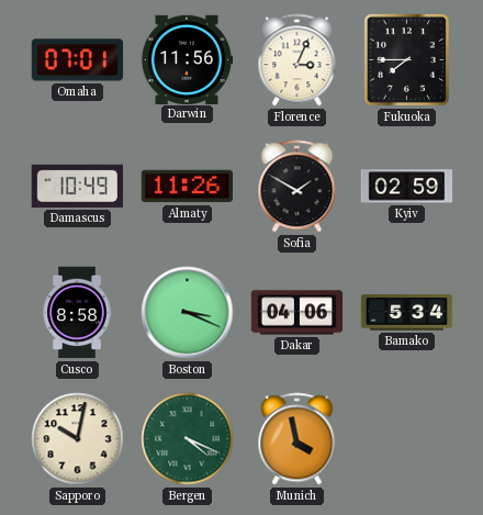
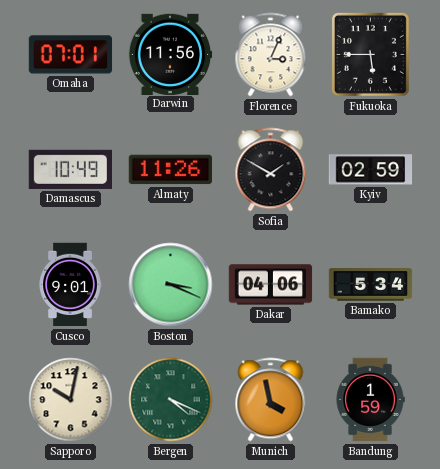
Fukuoka: 7:45 -> 5:45 (370, 54)
Cusco: 8:58 -> 9:01 (70, 285)
Bandung: none -> 1:59 (370, 400)
